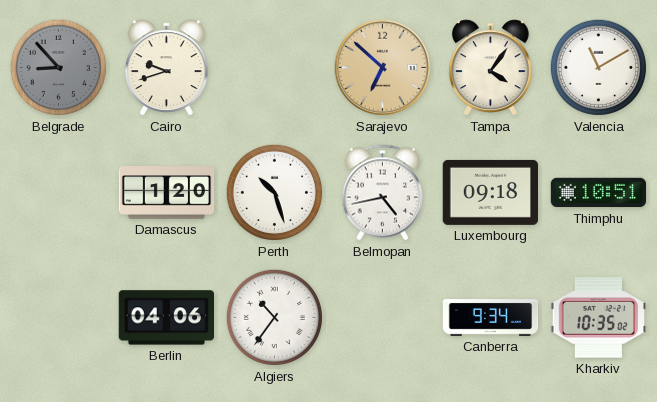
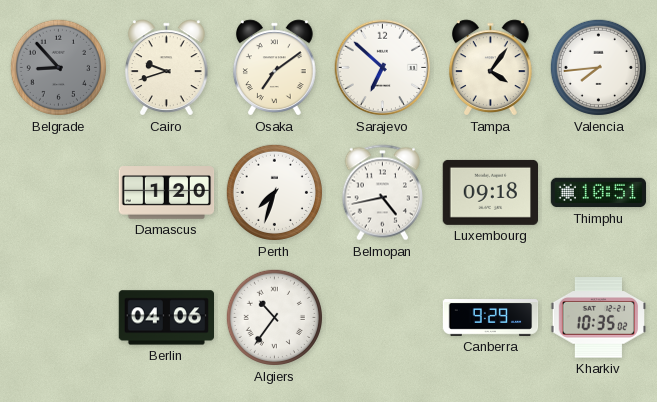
Osaka: none -> 7:09 (274, 68)
Sarajevo dial: champagne -> white (383, 68)
Valencia: 11:10 -> 7:44 (598, 67)
Perth: 10:27 -> 7:33 (274, 192)
Canberra: 9:34 -> 9:29 (491, 318)
